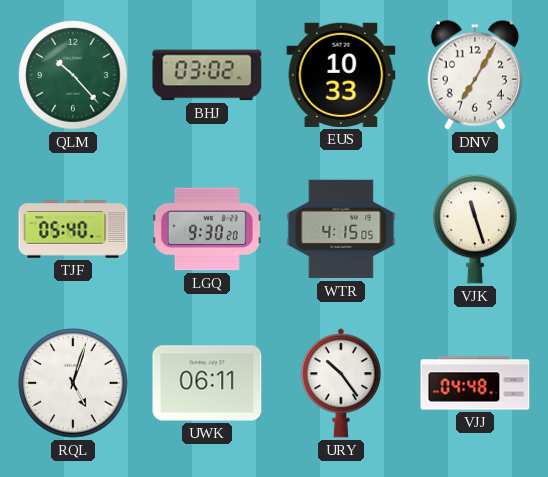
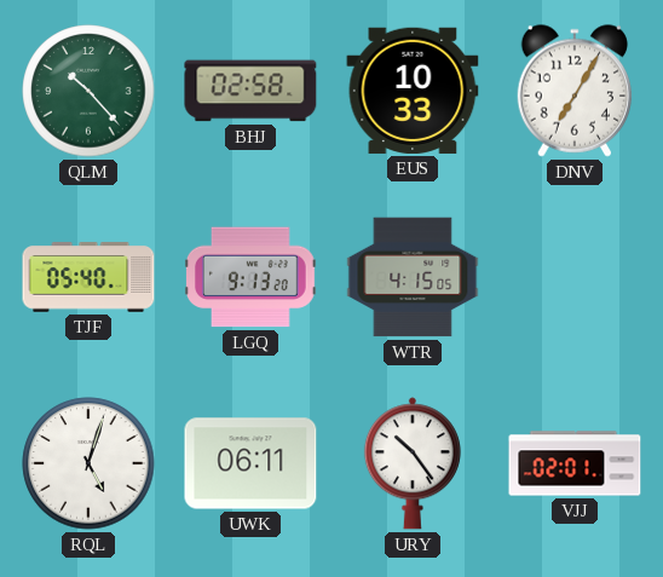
BHJ: 03:02 -> 02:58 (250, 91)
LGQ: 9:30 -> 9:13 (252, 277)
VJK: 11:27 -> none (475, 229)
VJJ: 04:48 -> 02:01 (575, 463)
